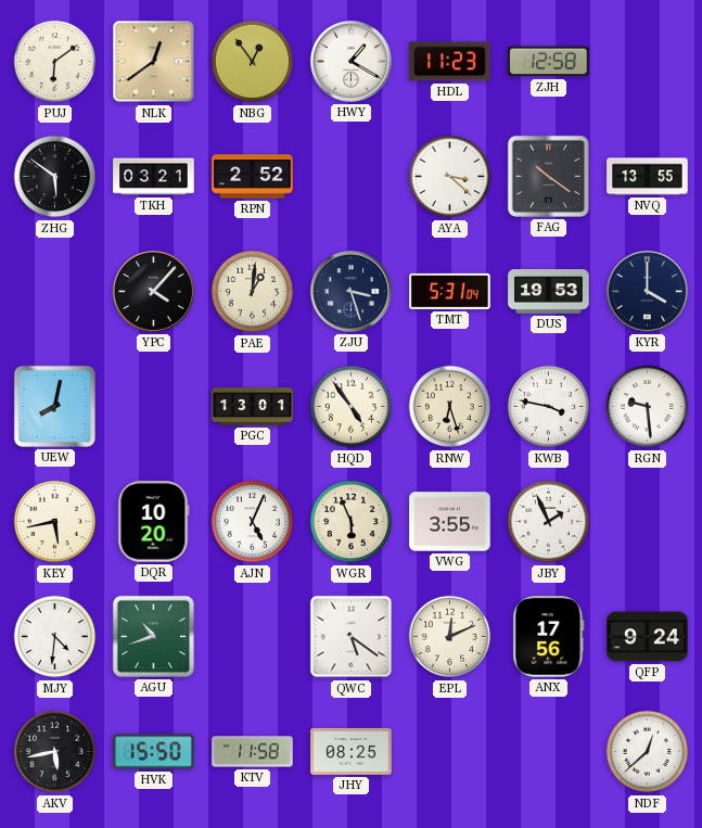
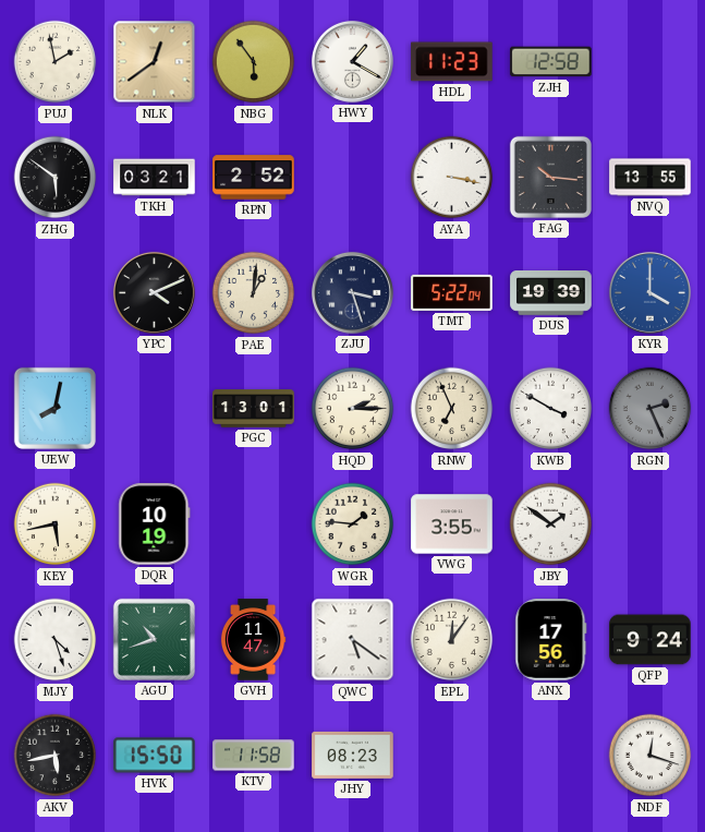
PUJ: 6:09 -> 1:58 (56, 62)
NBG: 12:54 -> 5:54 (254, 62)
AYA: 3:22 -> 3:17 (452, 178)
FAG: 10:21 -> 10:16 (550, 177)
YPC: 4:07 -> 4:11 (154, 292)
TMT: 5:31 -> 5:22 (452, 292)
DUS: 19:53 -> 19:39 (551, 293)
KYR dial: navy -> blue (649, 292)
HQD: 4:54 -> 2:15 (353, 409)
RNW: 6:27 -> 6:56 (452, 409)
KWB: 3:47 -> 3:50 (551, 409)
RGN: 9:29 -> 2:26 (651, 409)
RGN dial: white -> grey (651, 409)
DQR: 10:20 -> 10:19 (155, 524)
AJN: 5:04 -> none (253, 522)
WGR: 5:56 -> 1:46 (353, 524)
JBY: 1:56 -> 1:51 (551, 524)
MJY: 4:31 -> 4:27 (56, 640)
GVH: none -> 11:47 (253, 640)
EPL: 12:11 -> 12:06 (452, 640)
JHY: 08:25 -> 08:23 (353, 755)
NDF: 12:38 -> 12:18 (651, 756)
